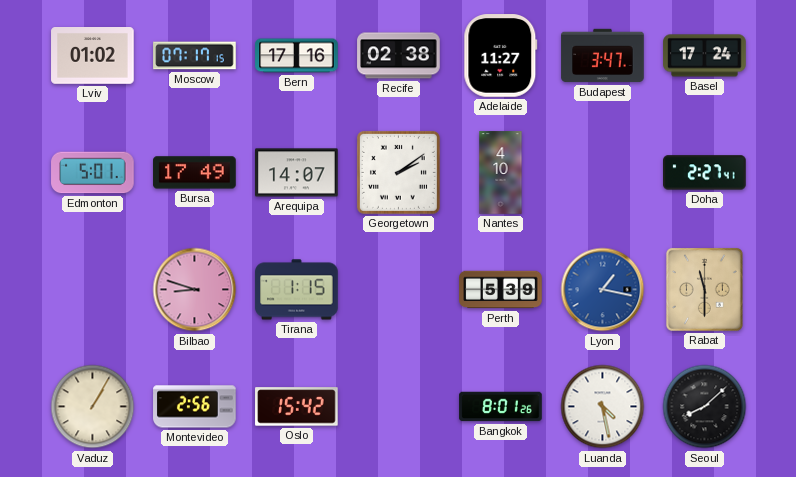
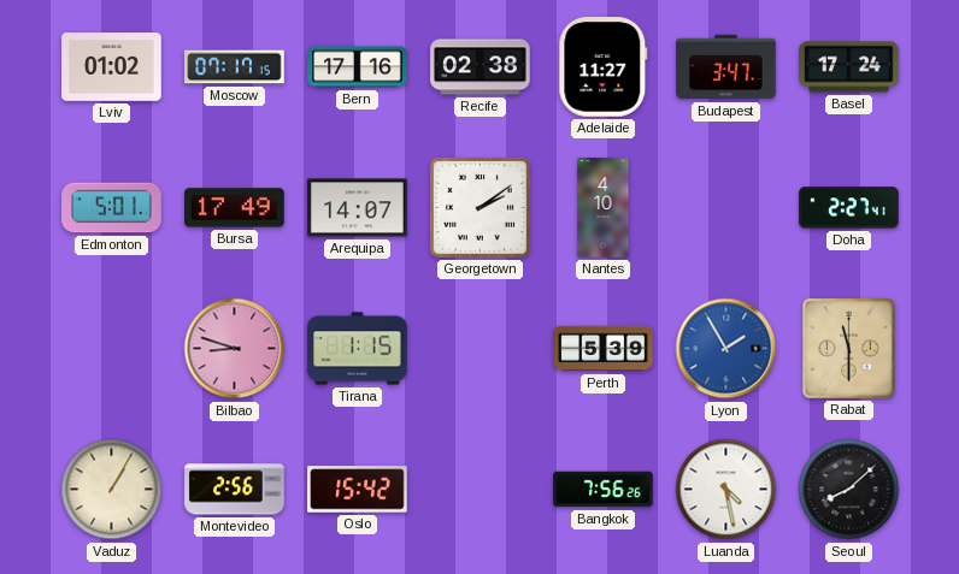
Lyon: 1:17 -> 1:55 (726, 349)
Bangkok: 8:01 -> 7:56 (604, 490)
